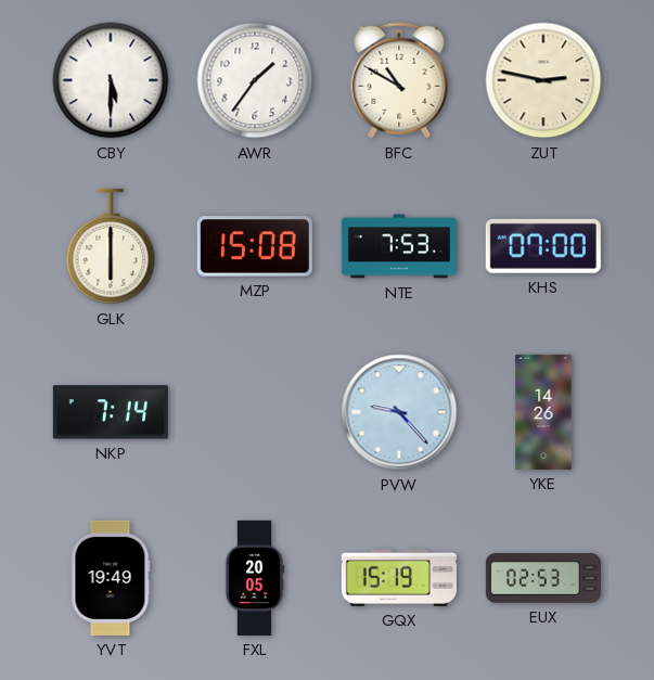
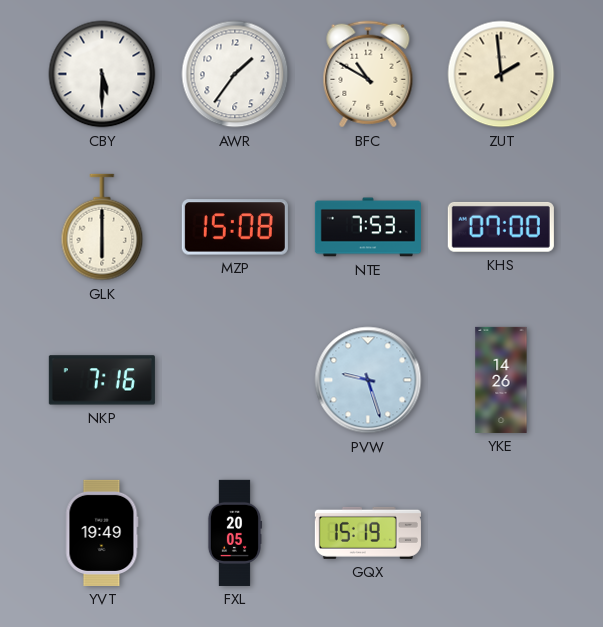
ZUT: 2:47 -> 1:59 (501, 74)
NKP: 7:14 -> 7:16 (102, 380)
PVW: 9:23 -> 9:27 (368, 380)
EUX: 02:53 -> none (543, 578)
